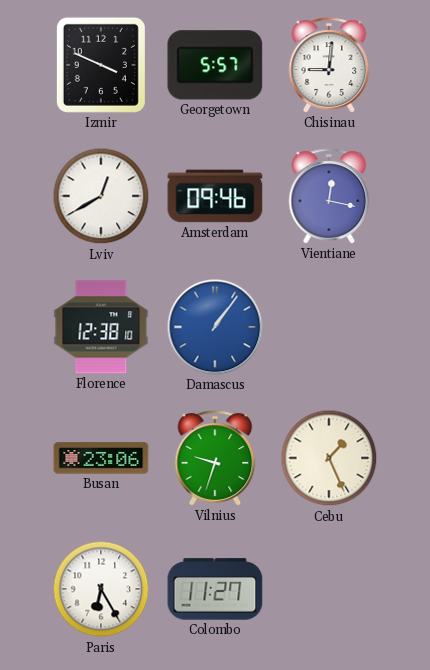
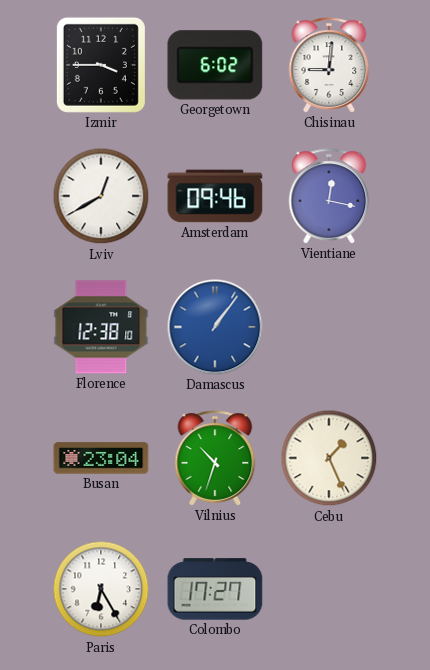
Izmir: 3:49 -> 3:45 (101, 65)
Georgetown: 5:57 -> 6:02 (215, 65)
Busan: 23:06 -> 23:04 (101, 458)
Vilnius: 9:33 -> 10:33 (215, 458)
Colombo: 11:27 -> 17:27 (215, 589)
